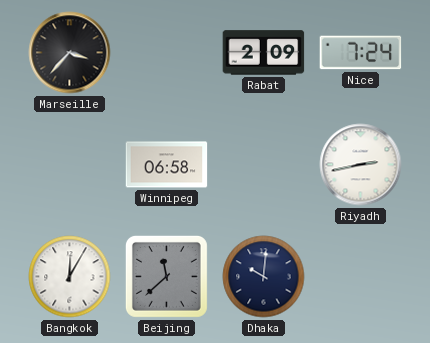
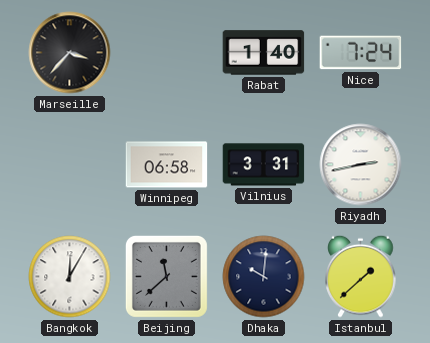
Rabat: 2:09 -> 1:40 (264, 53)
Vilnius: none -> 3:31 (264, 165)
Istanbul: none -> 1:38 (361, 276)
